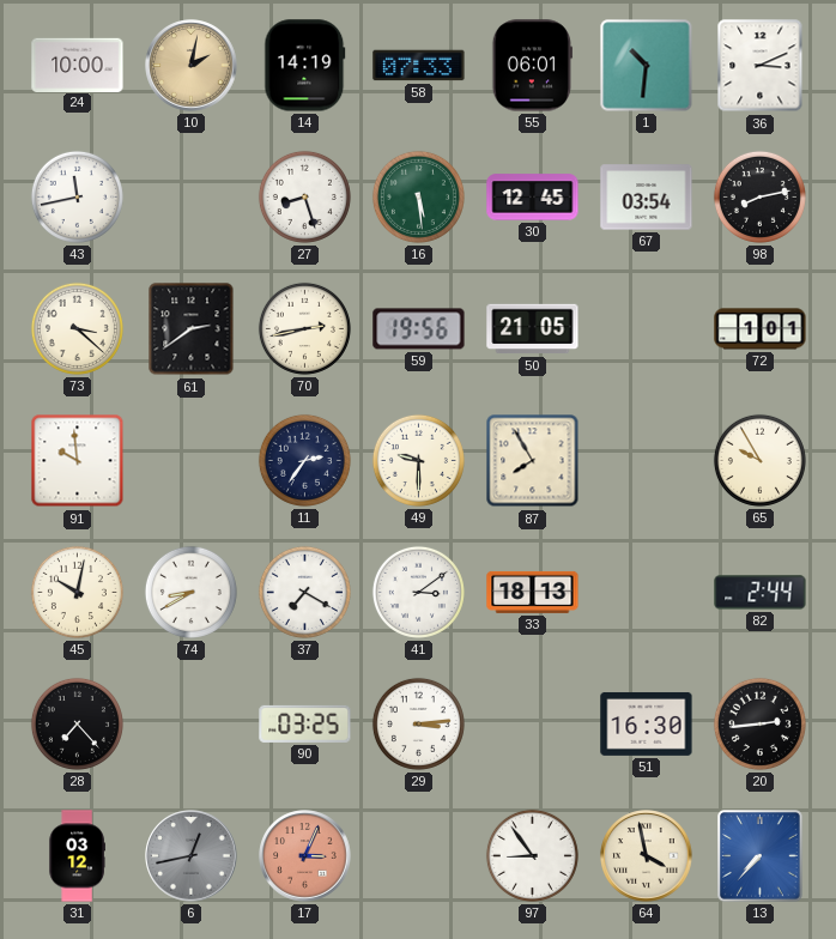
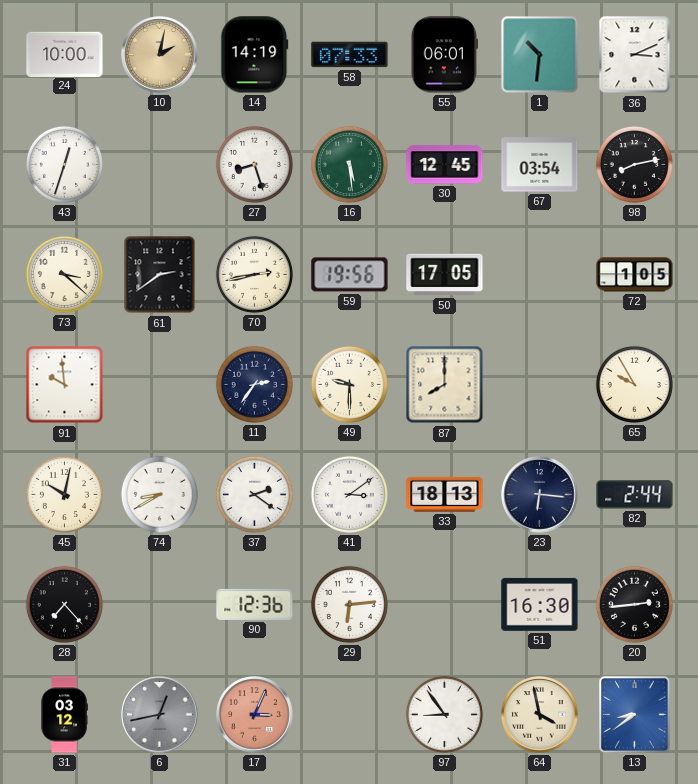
43: 11:43 -> 12:33 (64, 164)
50: 21:05 -> 17:05 (445, 275)
72: 1:01 -> 1:05 (635, 275)
87: 7:55 -> 8:00 (445, 385)
37: 7:20 -> 2:21 (254, 494)
23: none -> 6:16 (540, 495)
90: 03:25 -> 12:36 (255, 604)
29: 3:14 -> 6:14 (349, 604)
13: 7:37 -> 8:39 (635, 715)
